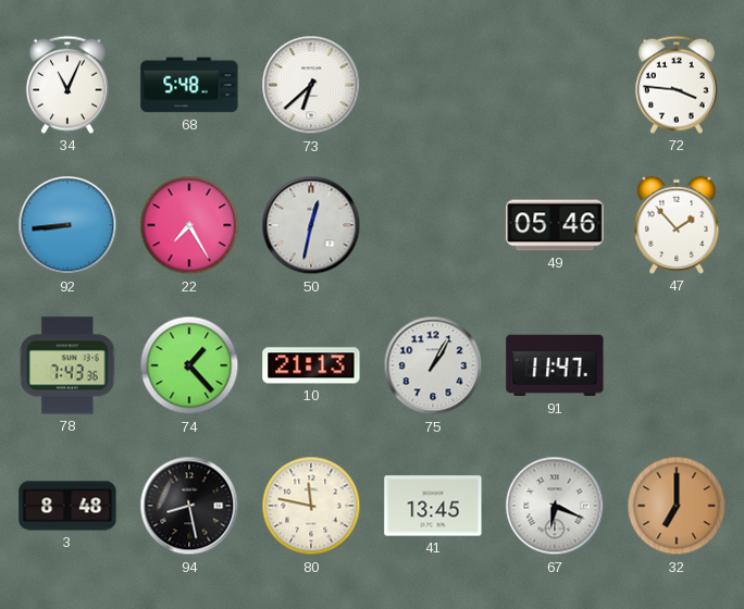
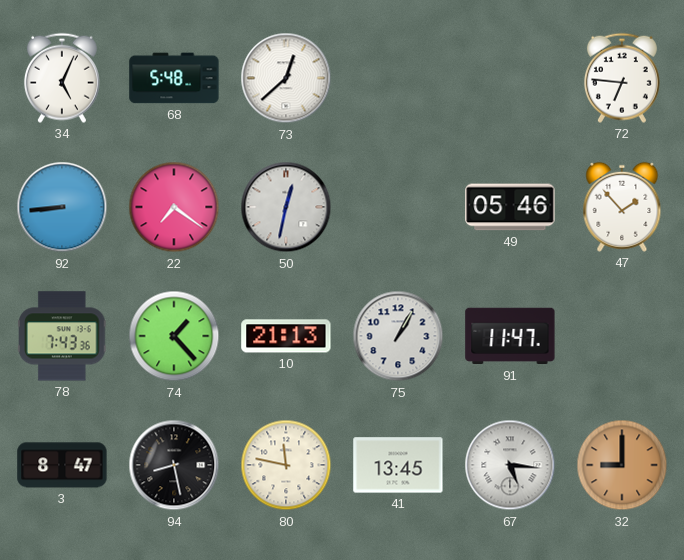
34: 11:04 -> 5:04 (62, 78)
73: 6:38 -> 12:38 (286, 78)
72: 3:46 -> 6:46 (622, 78)
22: 7:25 -> 7:21 (174, 207)
3: 8:48 -> 8:47 (62, 465)
67: 6:19 -> 5:16 (510, 465)
32: 7:00 -> 9:00 (622, 465)
